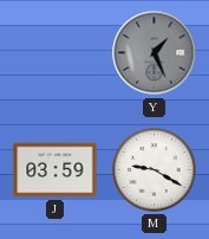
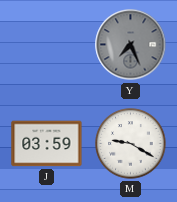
Y: 1:26 -> 7:26 (131, 45)
